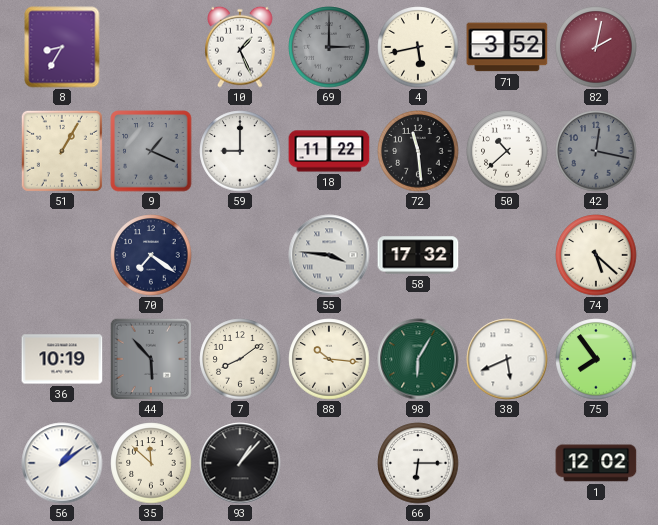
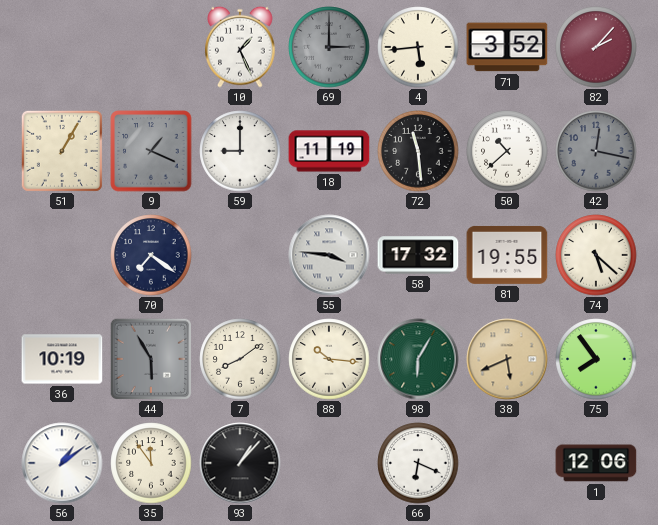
8: 8:35 -> none (62, 47)
4: 5:43 -> 5:44 (418, 47)
82: 2:02 -> 2:07 (596, 47)
18: 11:22 -> 11:19 (329, 151)
81: none -> 19:55 (507, 255)
44: 5:53 -> 5:55 (151, 359)
38 dial: white -> champagne (507, 359)
35: 11:52 -> 11:54 (151, 463)
66: 6:15 -> 6:19 (418, 463)
1: 12:02 -> 12:06 (596, 463)
